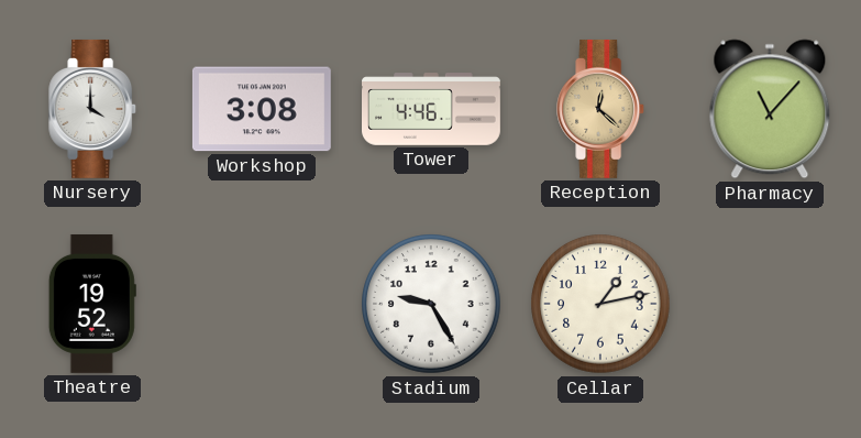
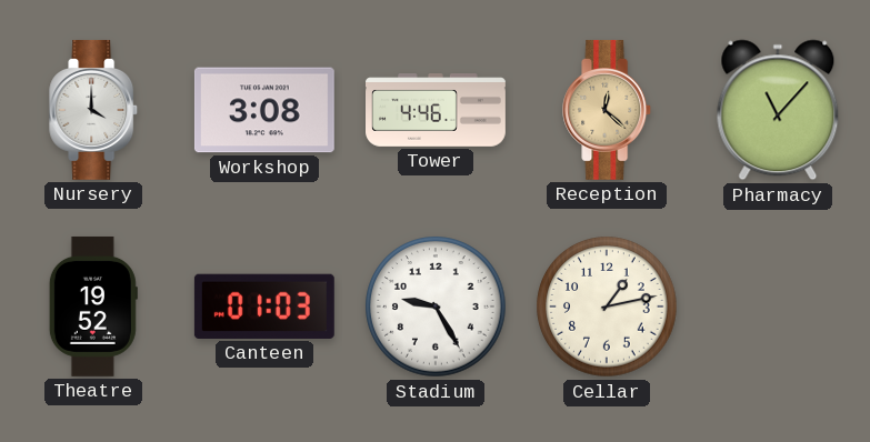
Canteen: none -> 01:03 (264, 307)
